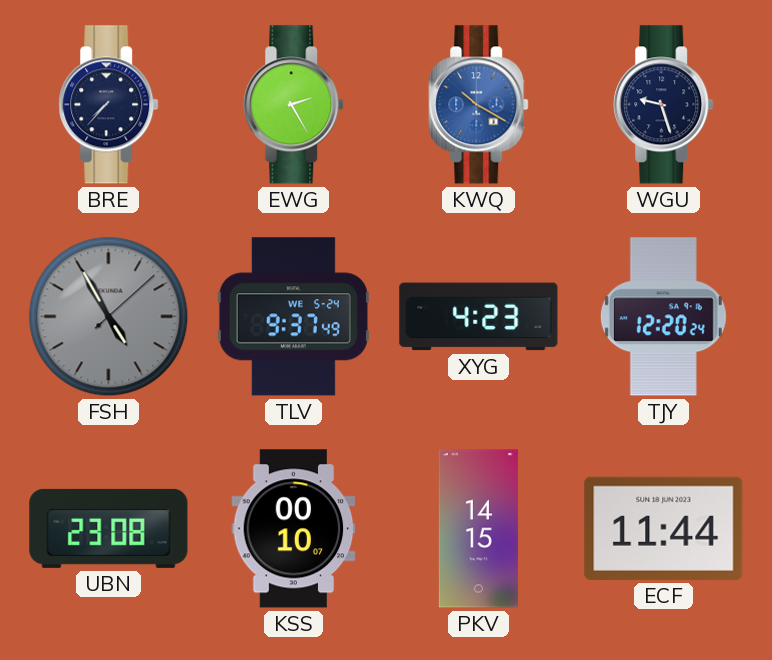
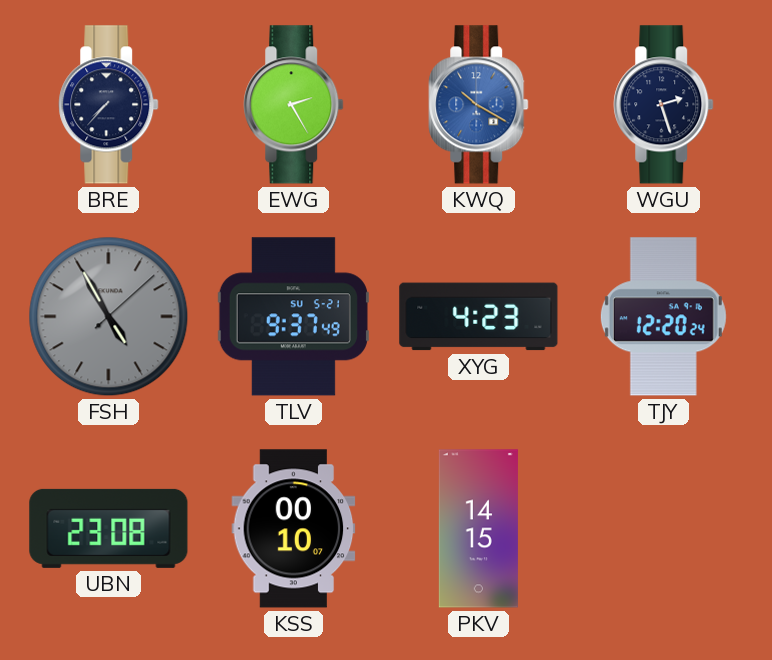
WGU: 9:27 -> 2:27 (664, 105)
TLV date: WE 5-24 -> SU 5-21 (293, 317)
ECF: 11:44 -> none (664, 528)
